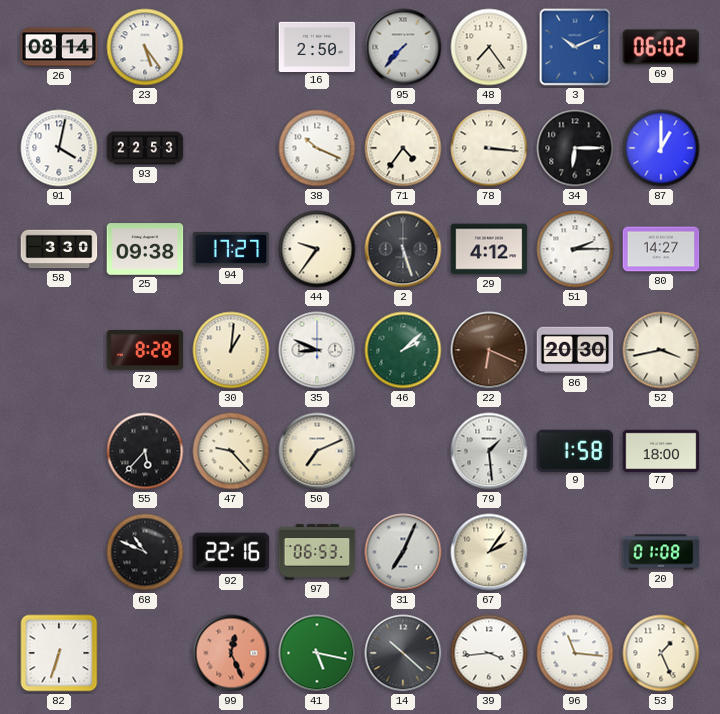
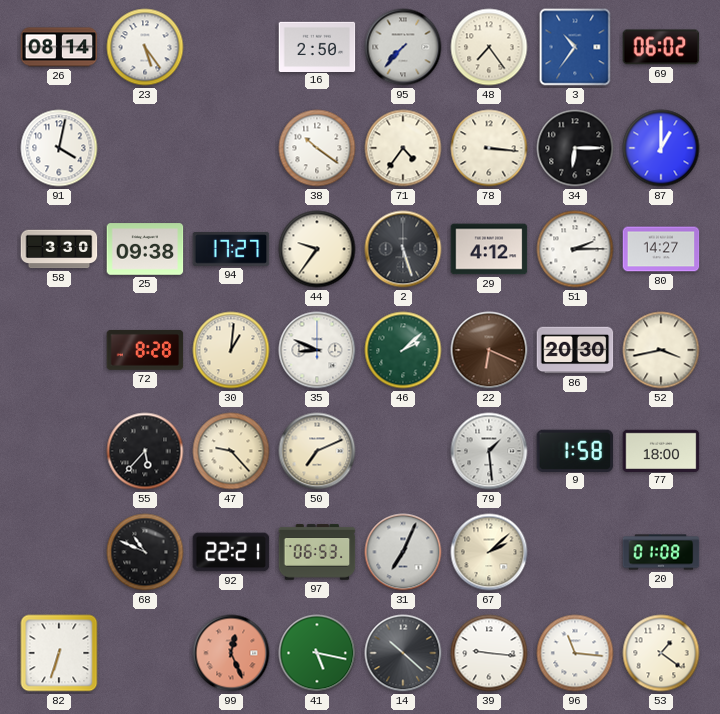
3: 10:11 -> 10:36 (575, 47)
93: 22:53 -> none (145, 148)
38: 10:19 -> 10:21 (317, 148)
92: 22:16 -> 22:21 (231, 552)
67: 2:06 -> 2:08 (489, 552)
39: 3:44 -> 9:16 (489, 653)
53: 1:26 -> 1:21 (661, 653)
